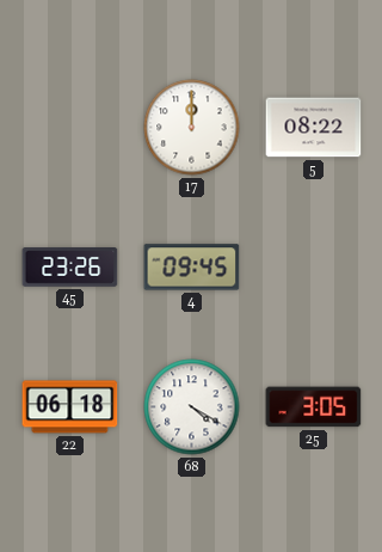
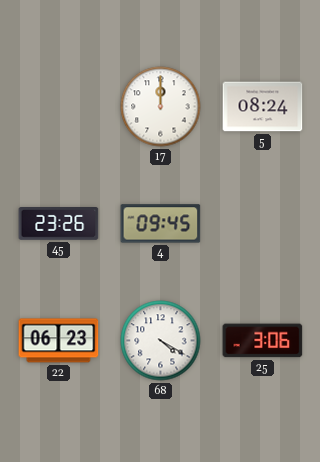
5: 08:22 -> 08:24 (263, 107)
22: 06:18 -> 06:23 (59, 341)
25: 3:05 -> 3:06 (263, 341)
